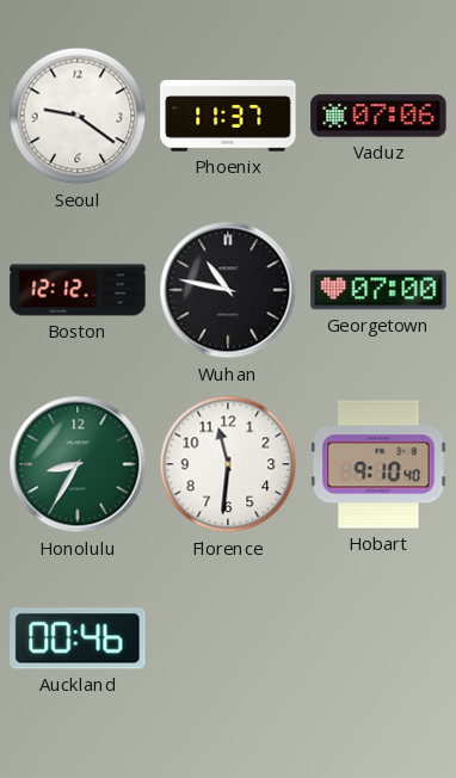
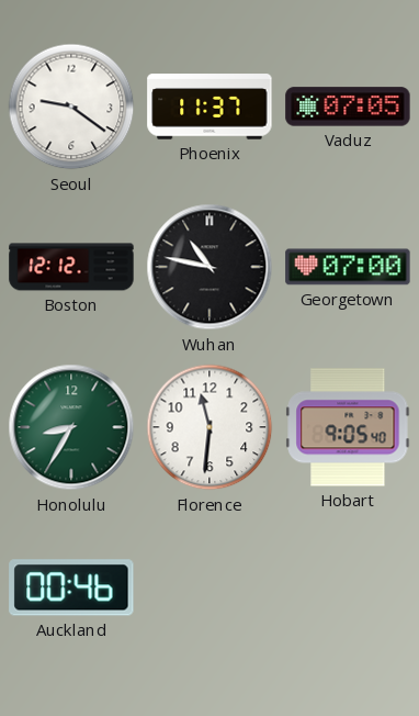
Vaduz: 07:06 -> 07:05 (348, 107)
Hobart: 9:10 -> 9:05 (348, 427)
